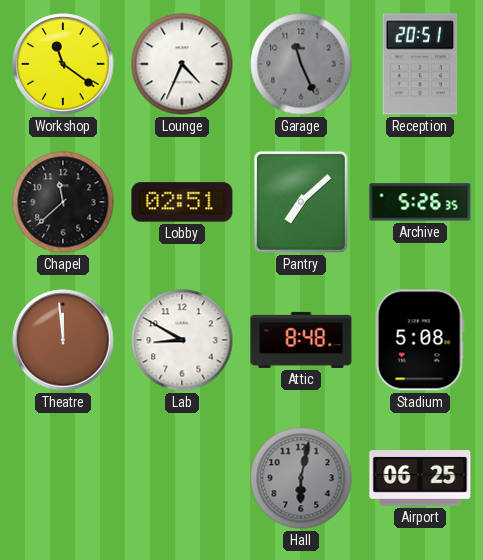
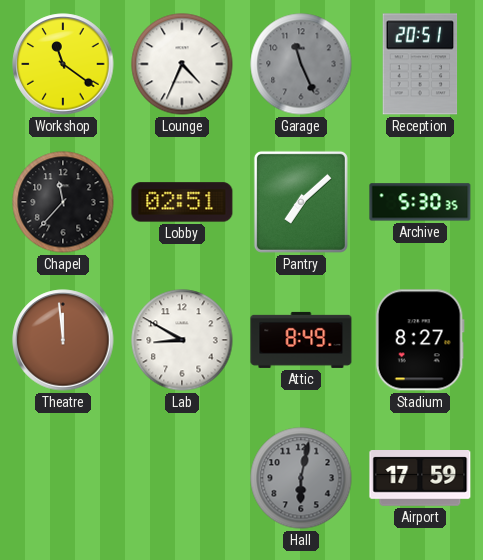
Chapel: 11:38 -> 11:37 (63, 202)
Archive: 5:26 -> 5:30 (420, 202)
Attic: 8:48 -> 8:49 (301, 340)
Stadium: 5:08 -> 8:27 (420, 340)
Airport: 06:25 -> 17:59 (420, 479)
